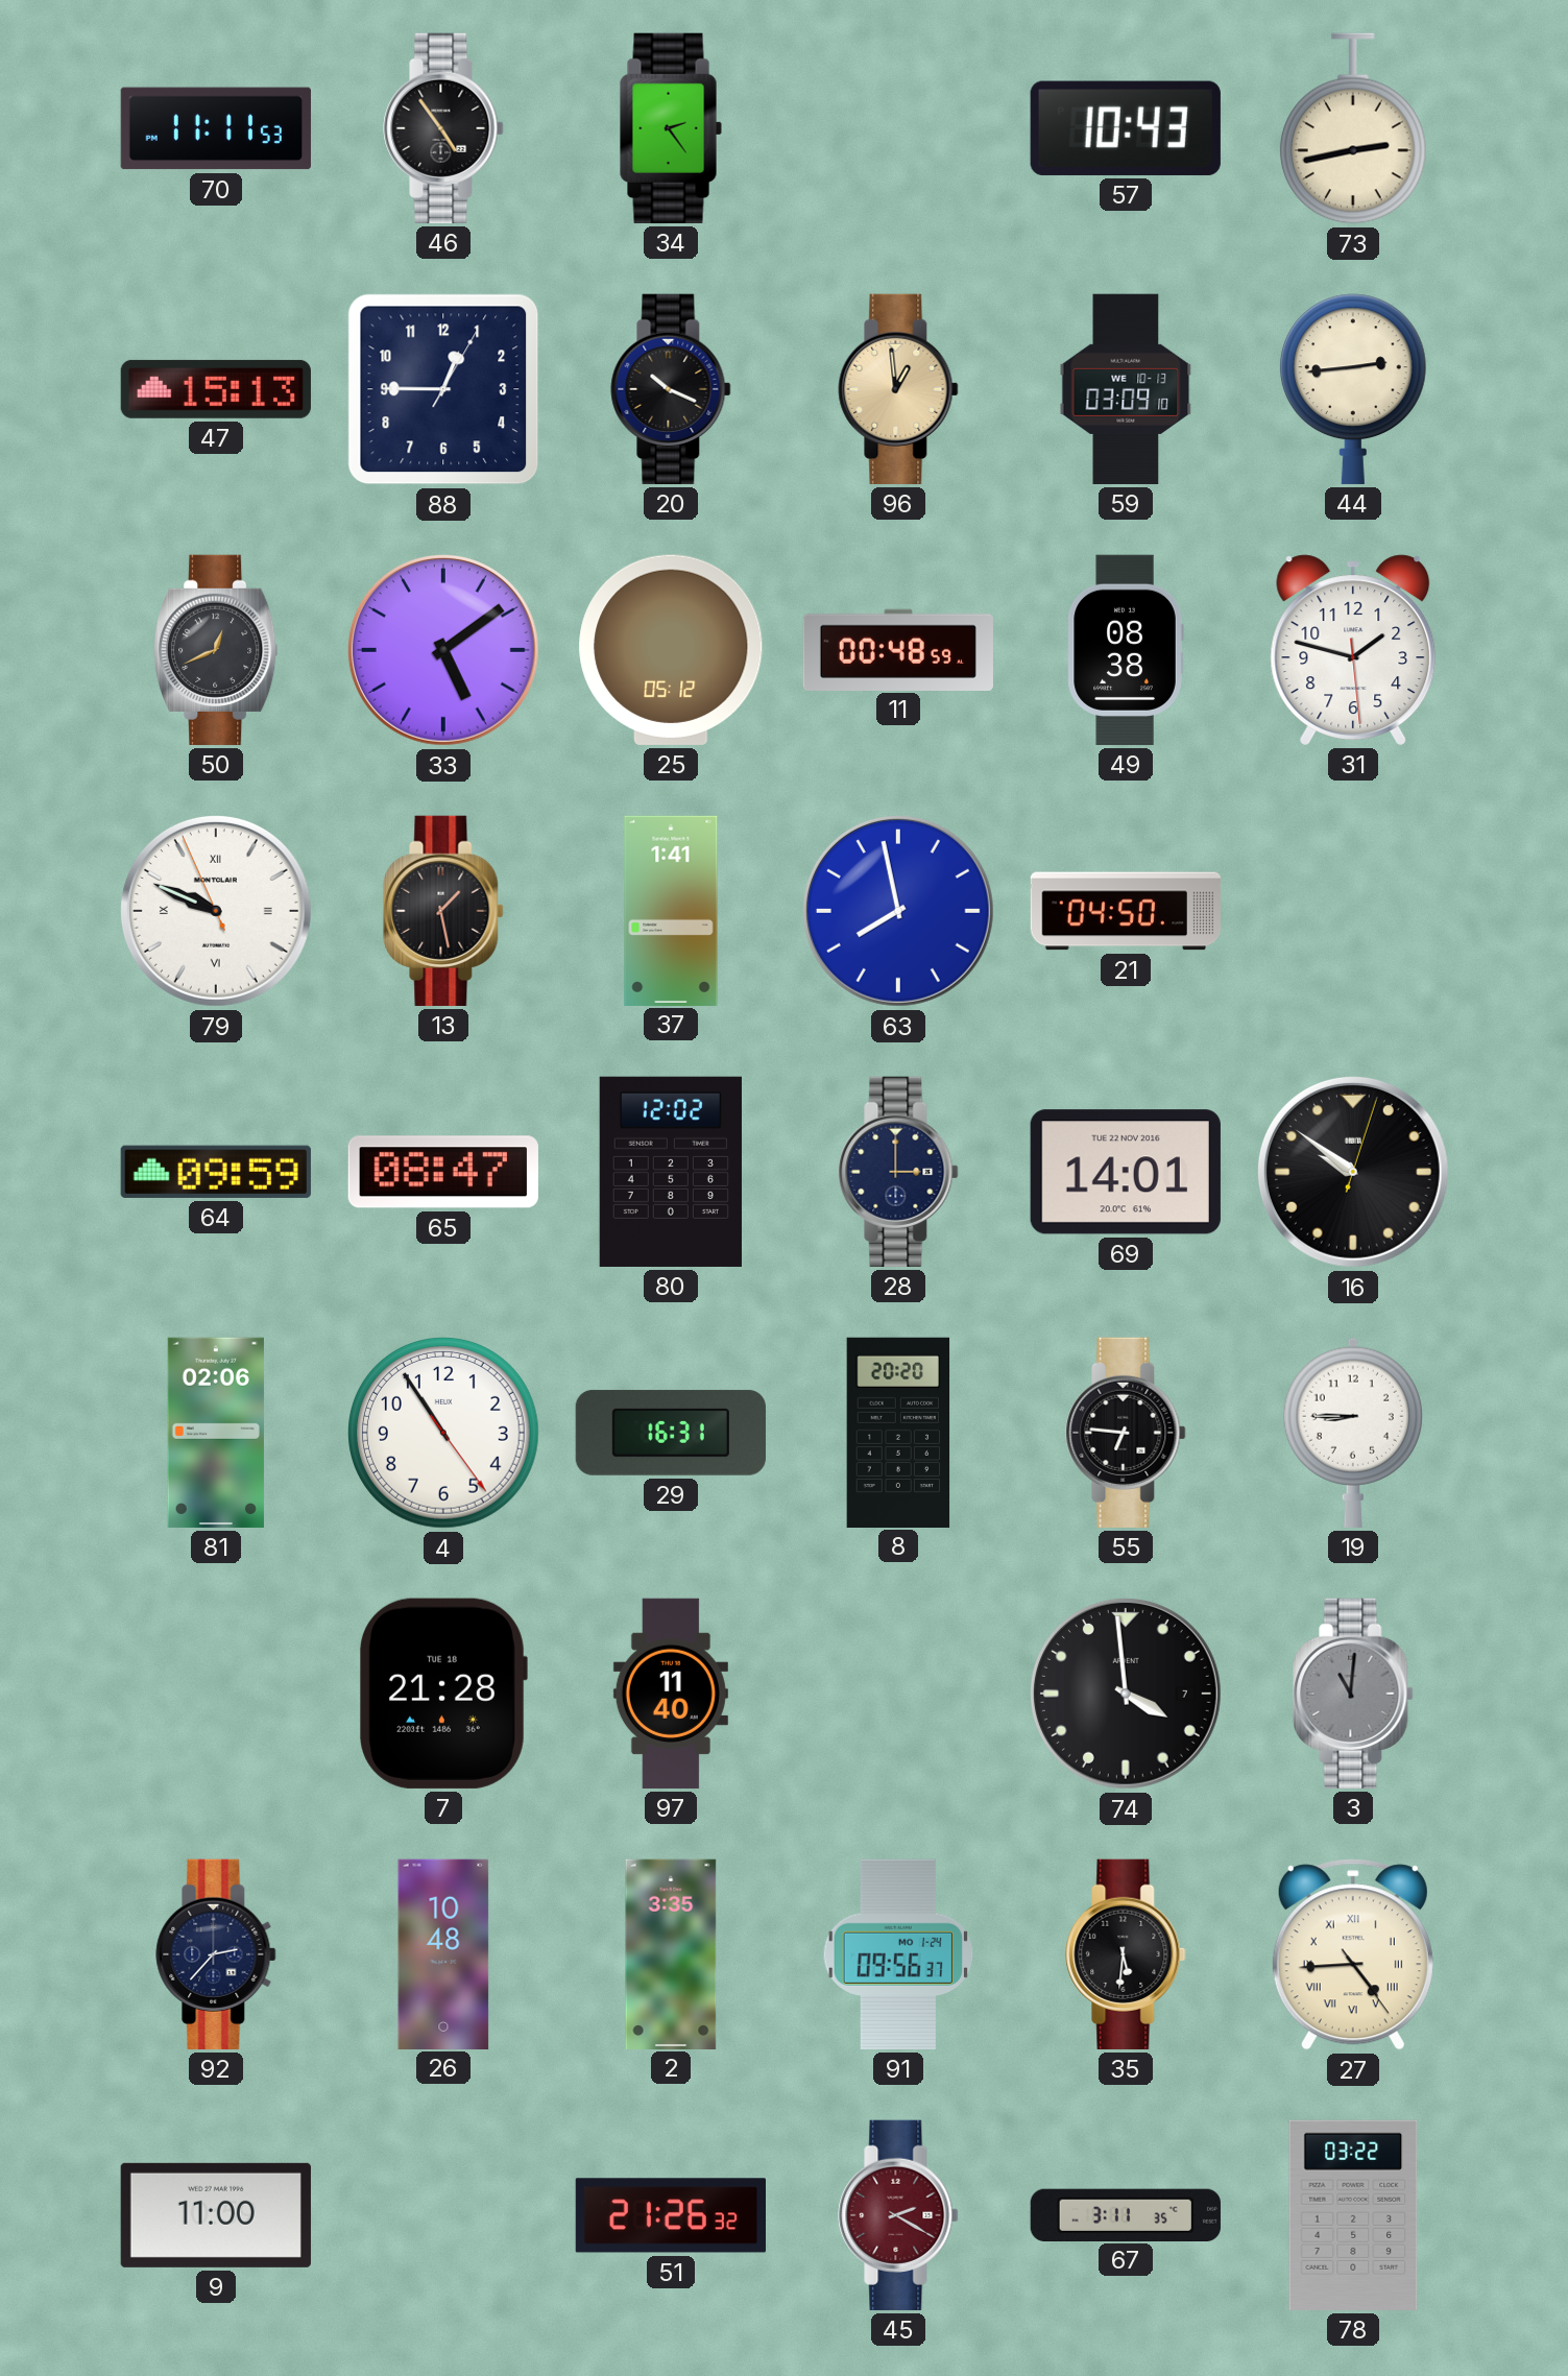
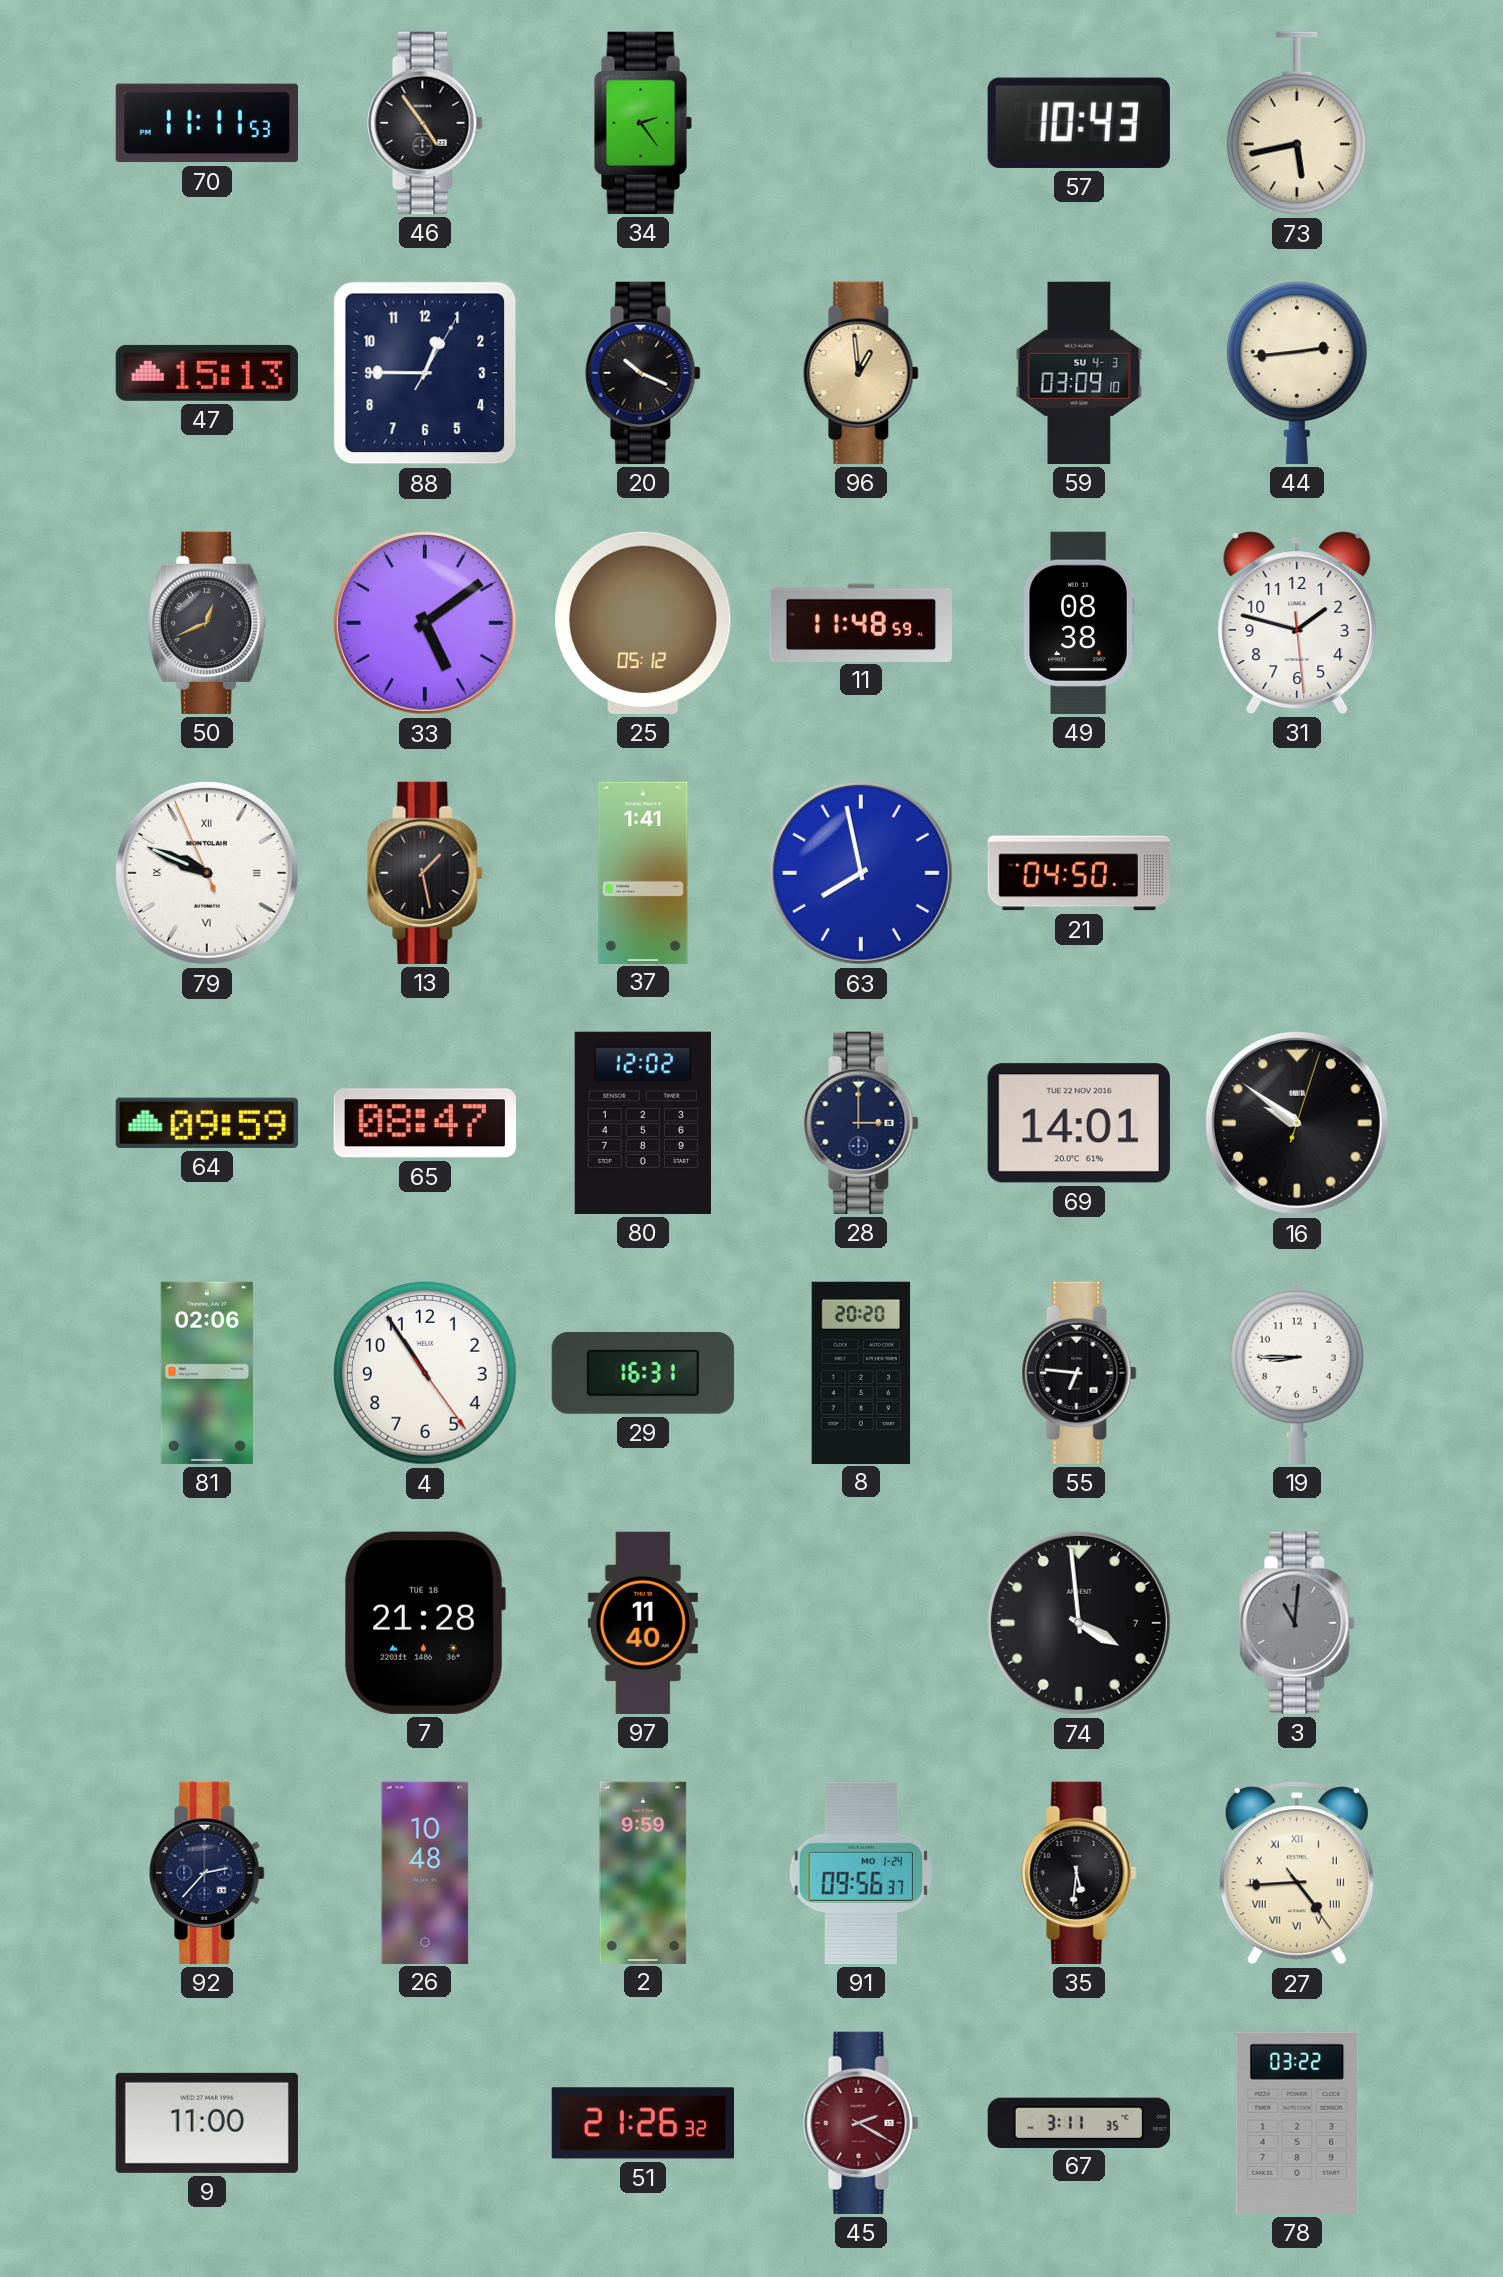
73: 2:43 -> 5:43 (1297, 123)
59 date: WE 10-13 -> SU 4-3 (1079, 373)
11: 00:48 -> 11:48 (861, 622)
2: 3:35 -> 9:59 (643, 1872)
